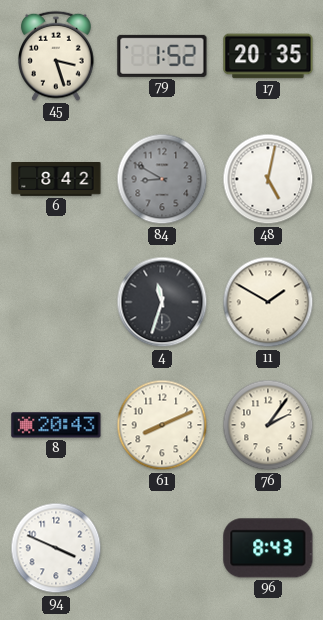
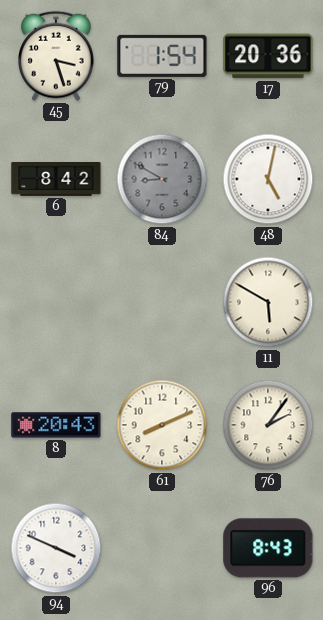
79: 1:52 -> 1:54 (162, 56)
17: 20:35 -> 20:36 (268, 56)
4: 11:33 -> none (162, 302)
11: 1:50 -> 5:50 (268, 302)
